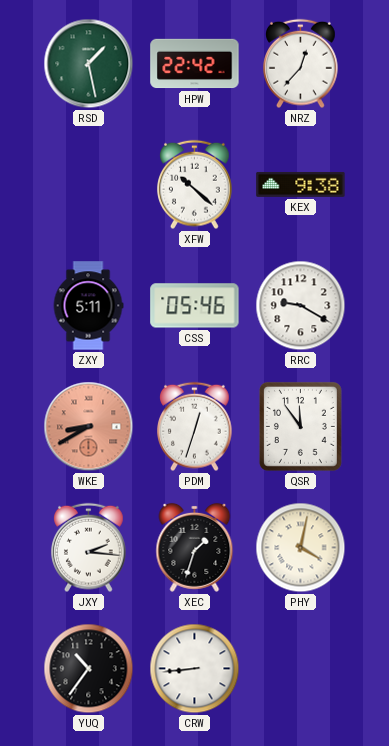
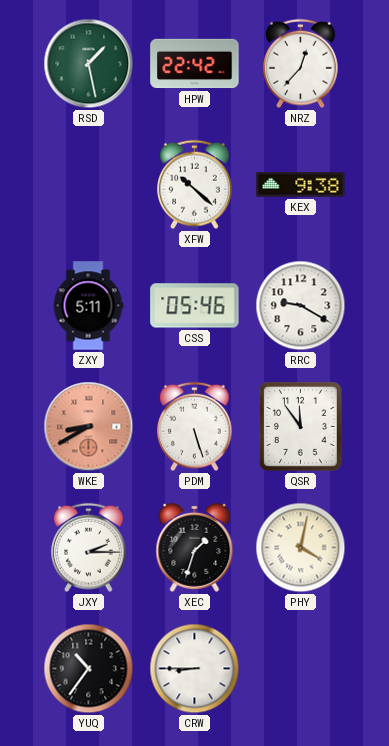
PDM: 12:33 -> 5:27 (195, 427)
JXY: 2:16 -> 2:15 (89, 548)
CRW: 8:44 -> 8:45 (195, 669)
